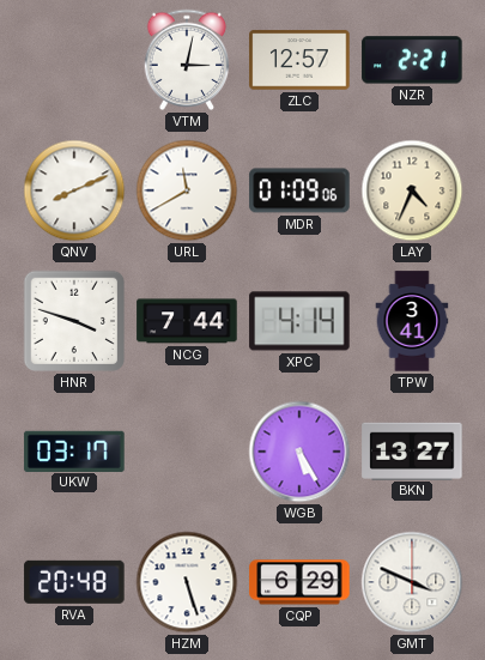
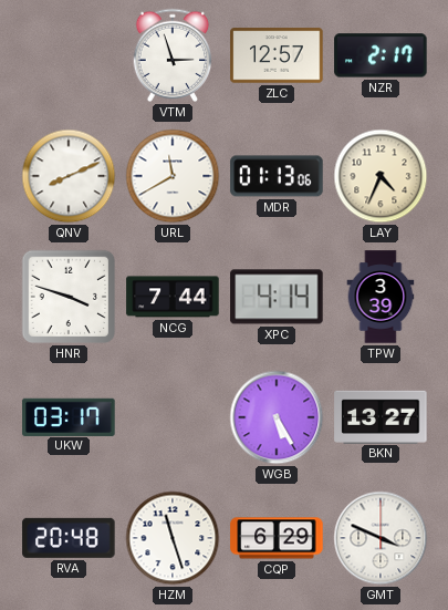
VTM: 3:02 -> 2:57 (173, 55)
NZR: 2:21 -> 2:17 (381, 55)
MDR: 01:09 -> 01:13 (277, 176)
TPW: 3:41 -> 3:39 (381, 297)
HZM: 5:27 -> 11:27 (173, 538)
